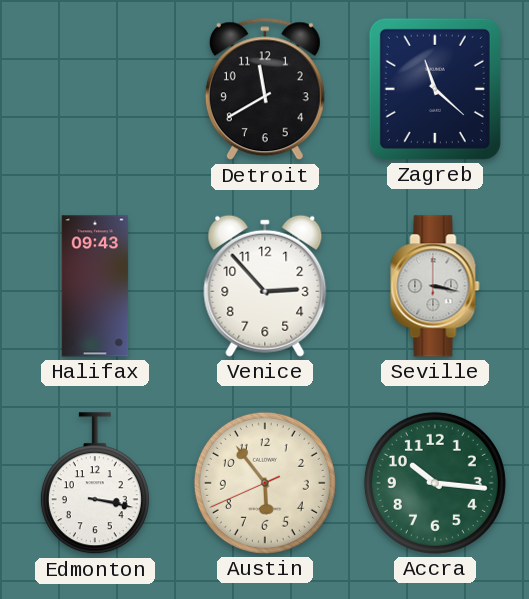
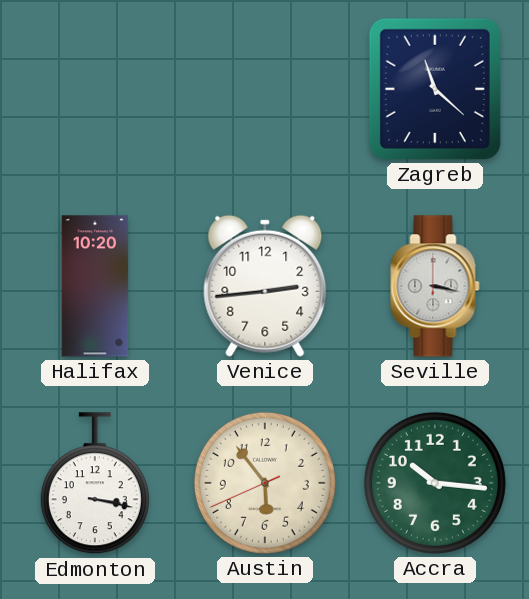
Detroit: 11:40 -> none (265, 89)
Halifax: 09:43 -> 10:20 (95, 286)
Venice: 2:53 -> 2:44 (265, 286)
